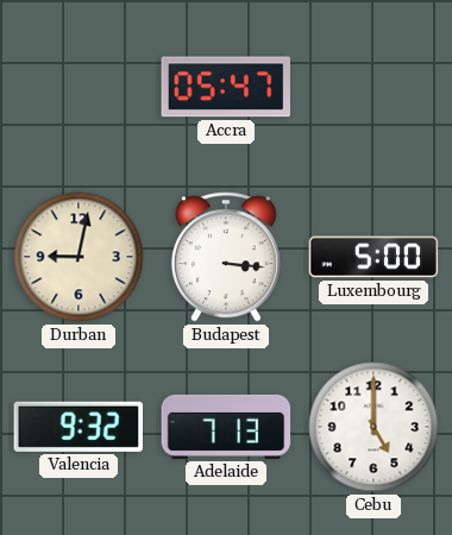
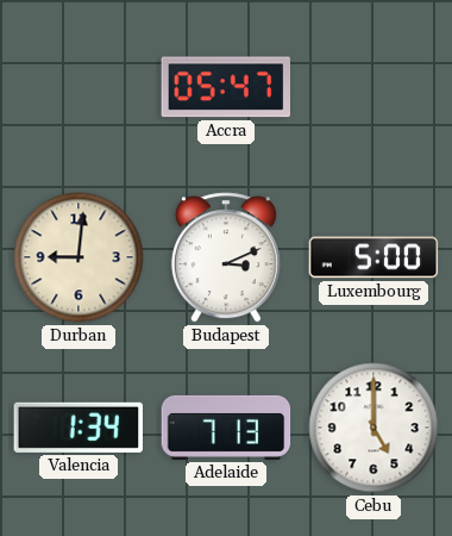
Durban: 9:02 -> 9:01 (79, 257)
Budapest: 3:16 -> 3:11 (226, 257)
Valencia: 9:32 -> 1:34 (77, 428)
